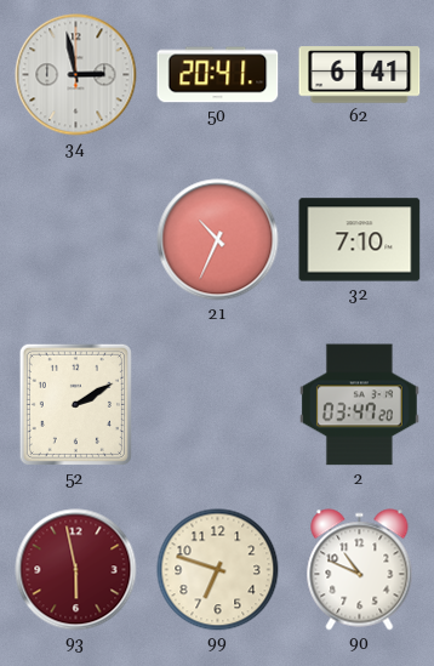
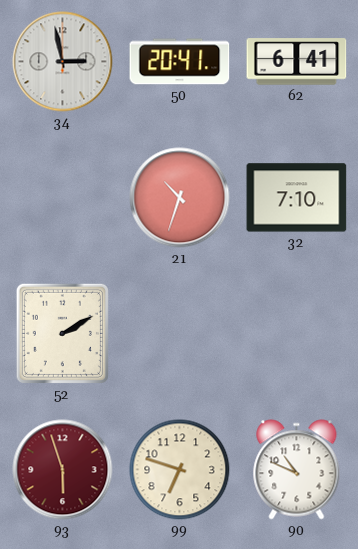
21: 10:34 -> 10:33 (180, 198)
2: 03:47 -> none (359, 405)
93: 5:58 -> 5:57 (63, 470)
